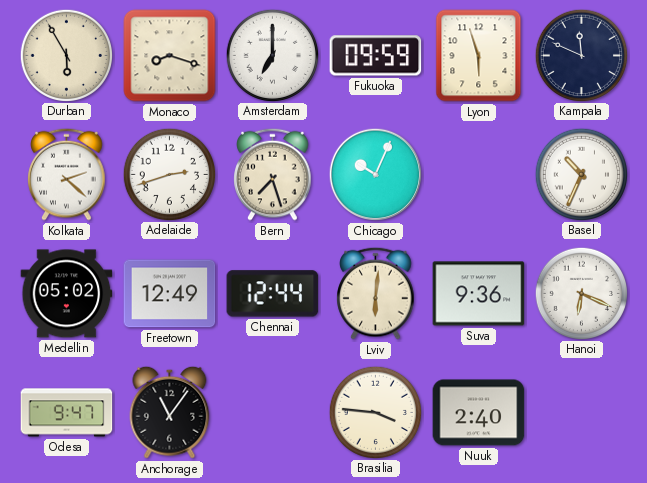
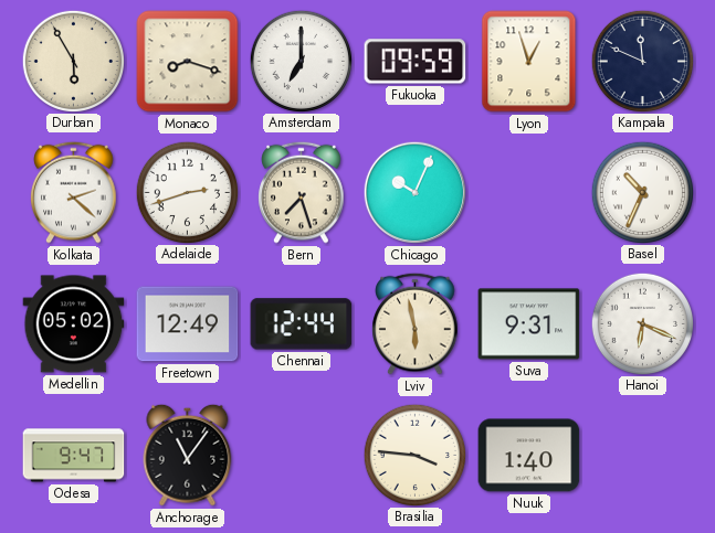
Lyon: 5:57 -> 12:57 (529, 62)
Lviv: 6:01 -> 5:58 (416, 323)
Suva: 9:36 -> 9:31 (529, 324)
Nuuk: 2:40 -> 1:40 (529, 456)
